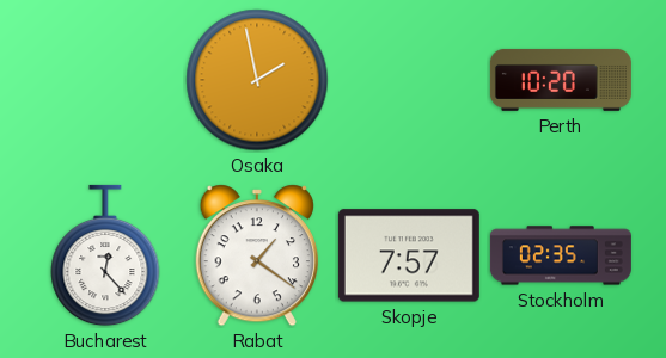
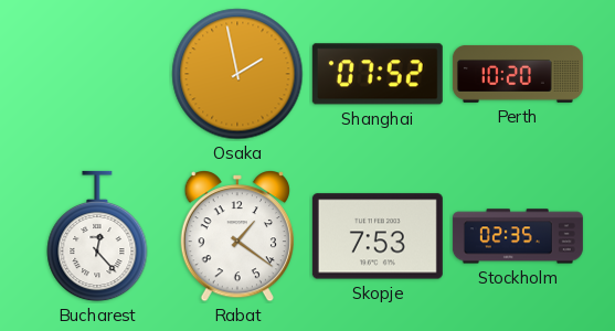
Shanghai: none -> 07:52 (378, 74)
Skopje: 7:57 -> 7:53 (378, 236)
